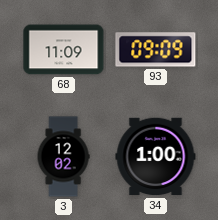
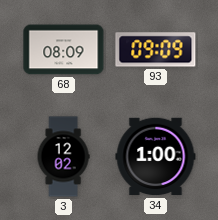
68: 11:09 -> 08:09 (64, 50)
